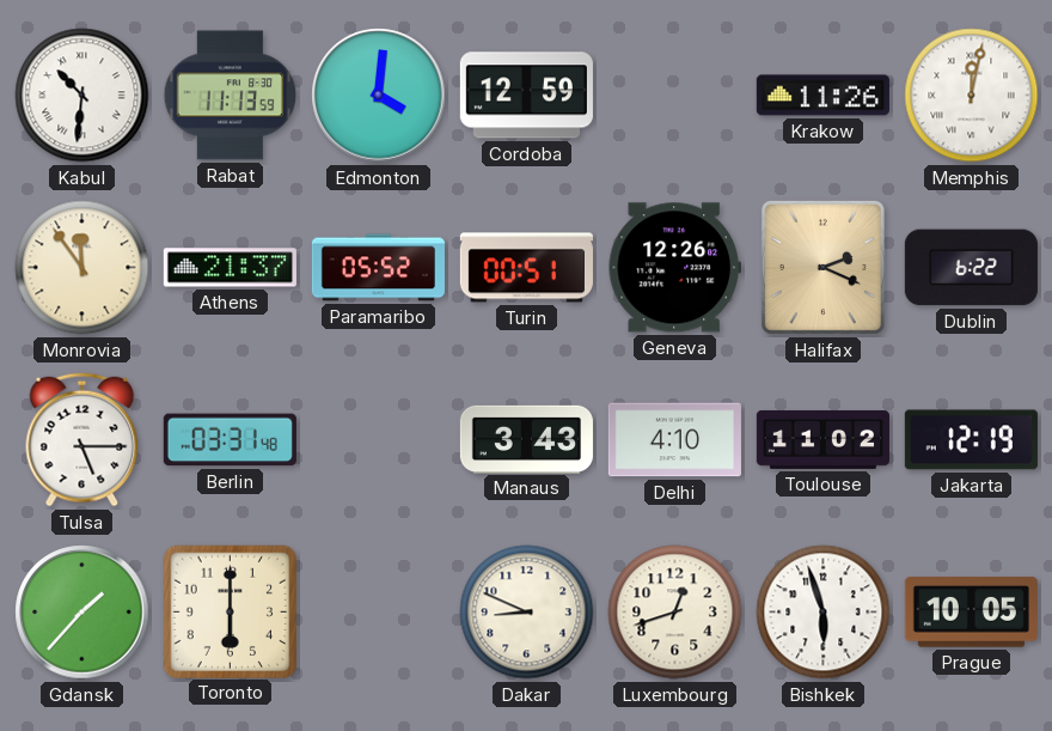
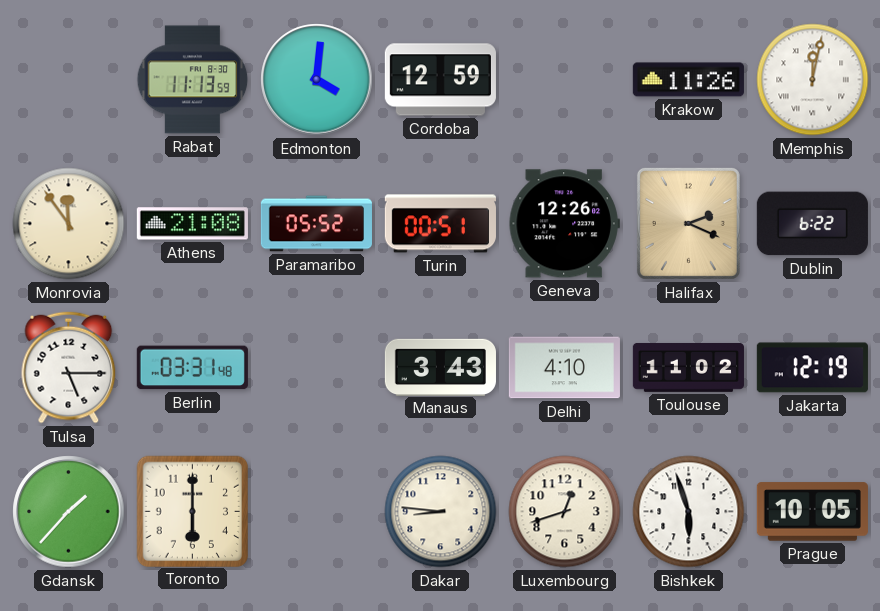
Kabul: 10:31 -> none (82, 96)
Athens: 21:37 -> 21:08 (192, 224)
Dakar: 8:49 -> 8:46 (441, 512)
